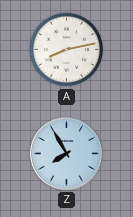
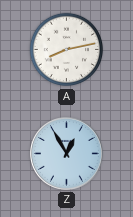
Z: 7:55 -> 12:55 (67, 154)
